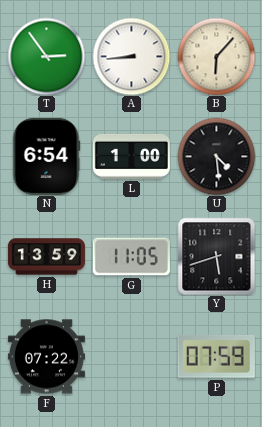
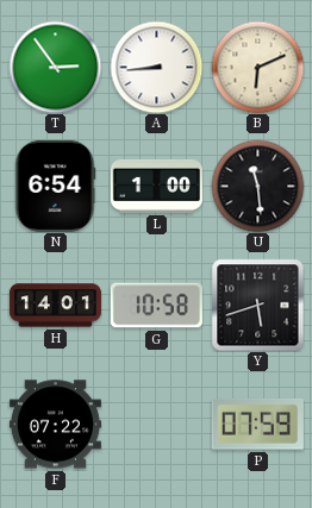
B: 6:07 -> 6:11 (257, 67)
U: 4:29 -> 11:29 (257, 186)
H: 13:59 -> 14:01 (55, 306)
G: 11:05 -> 10:58 (156, 306)
